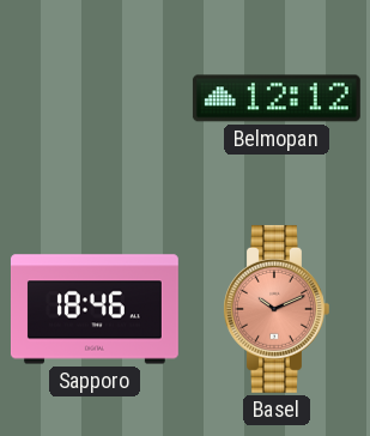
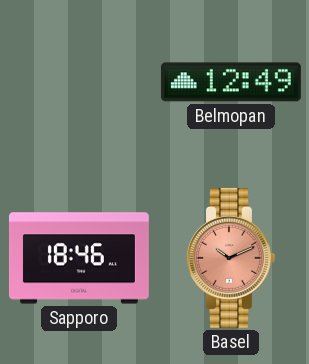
Belmopan: 12:12 -> 12:49 (231, 82)
